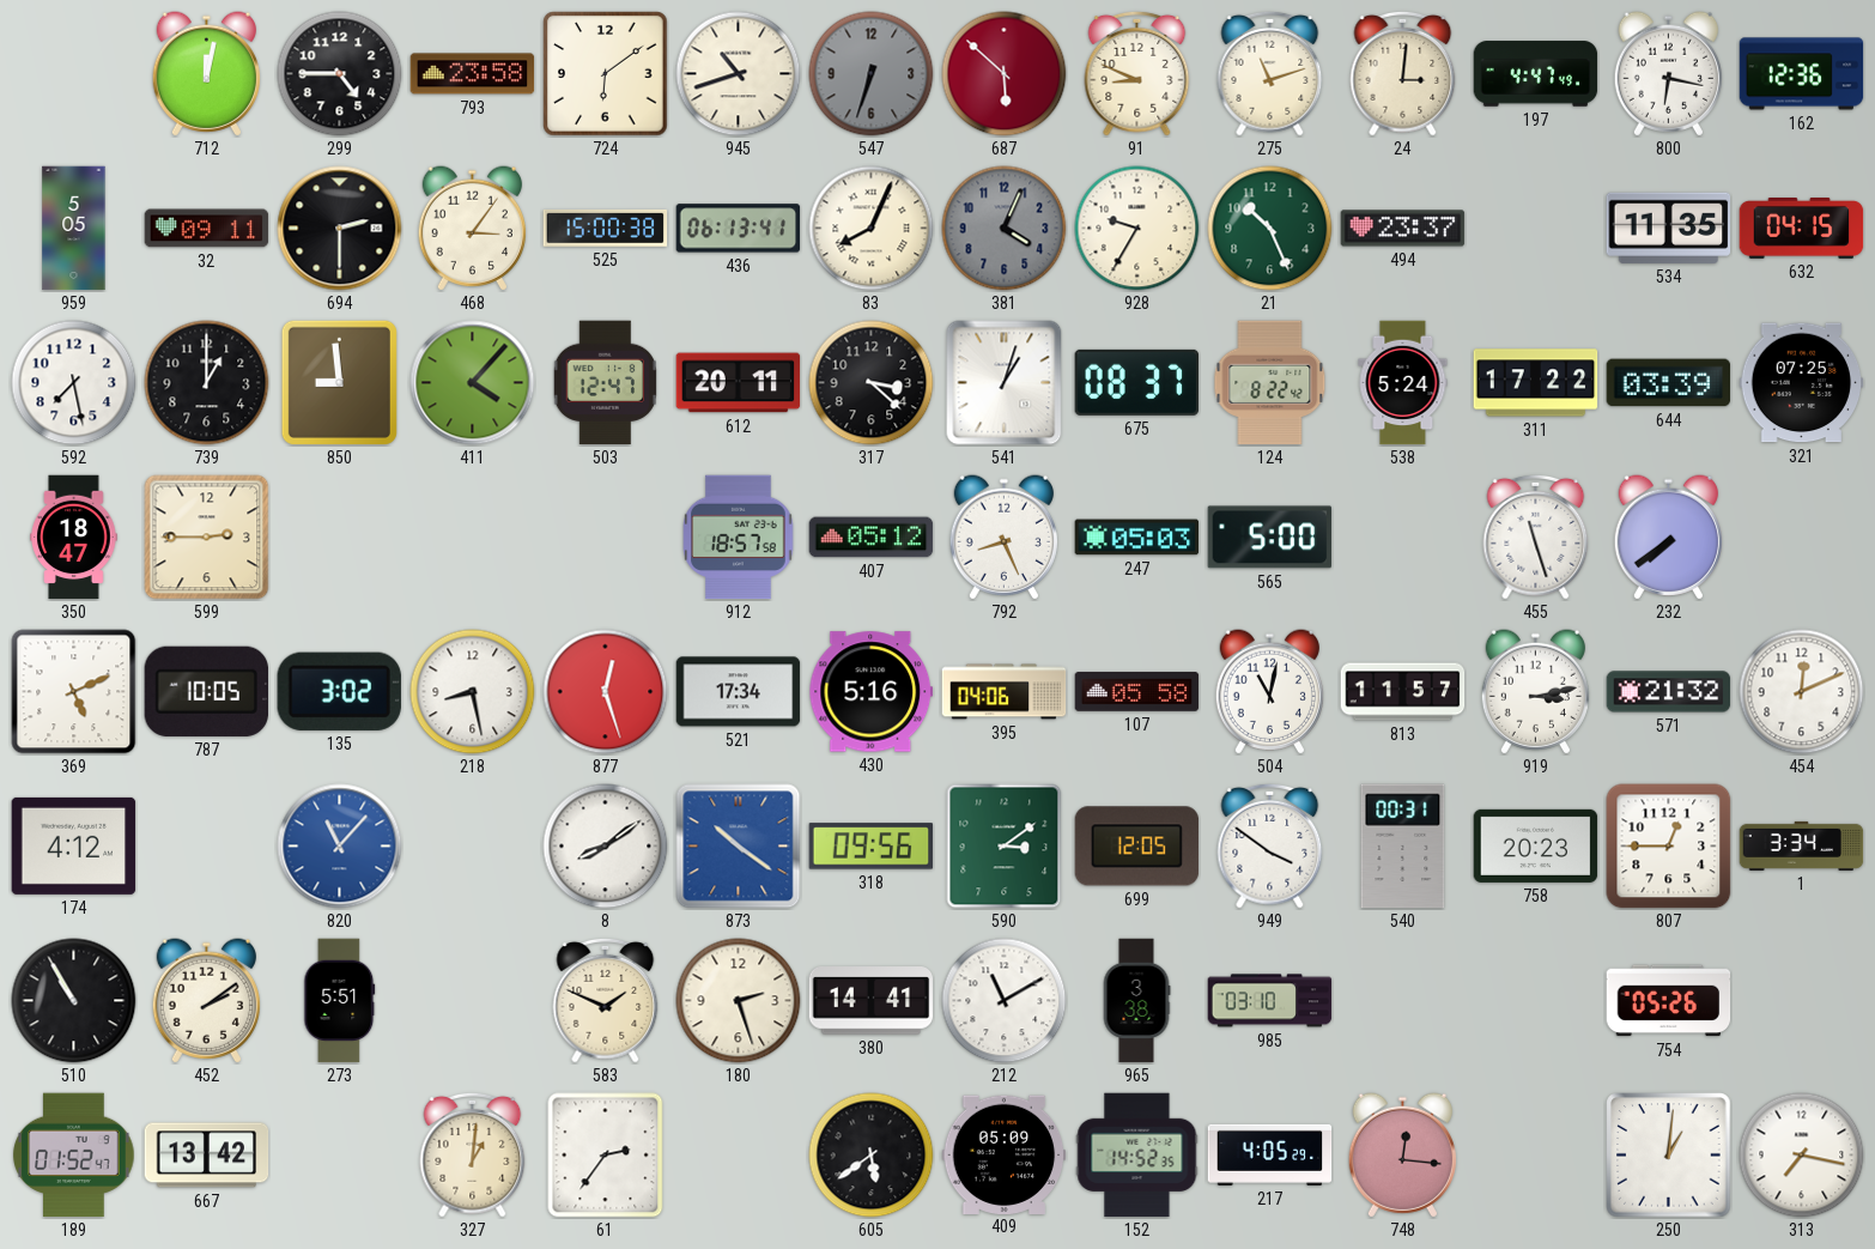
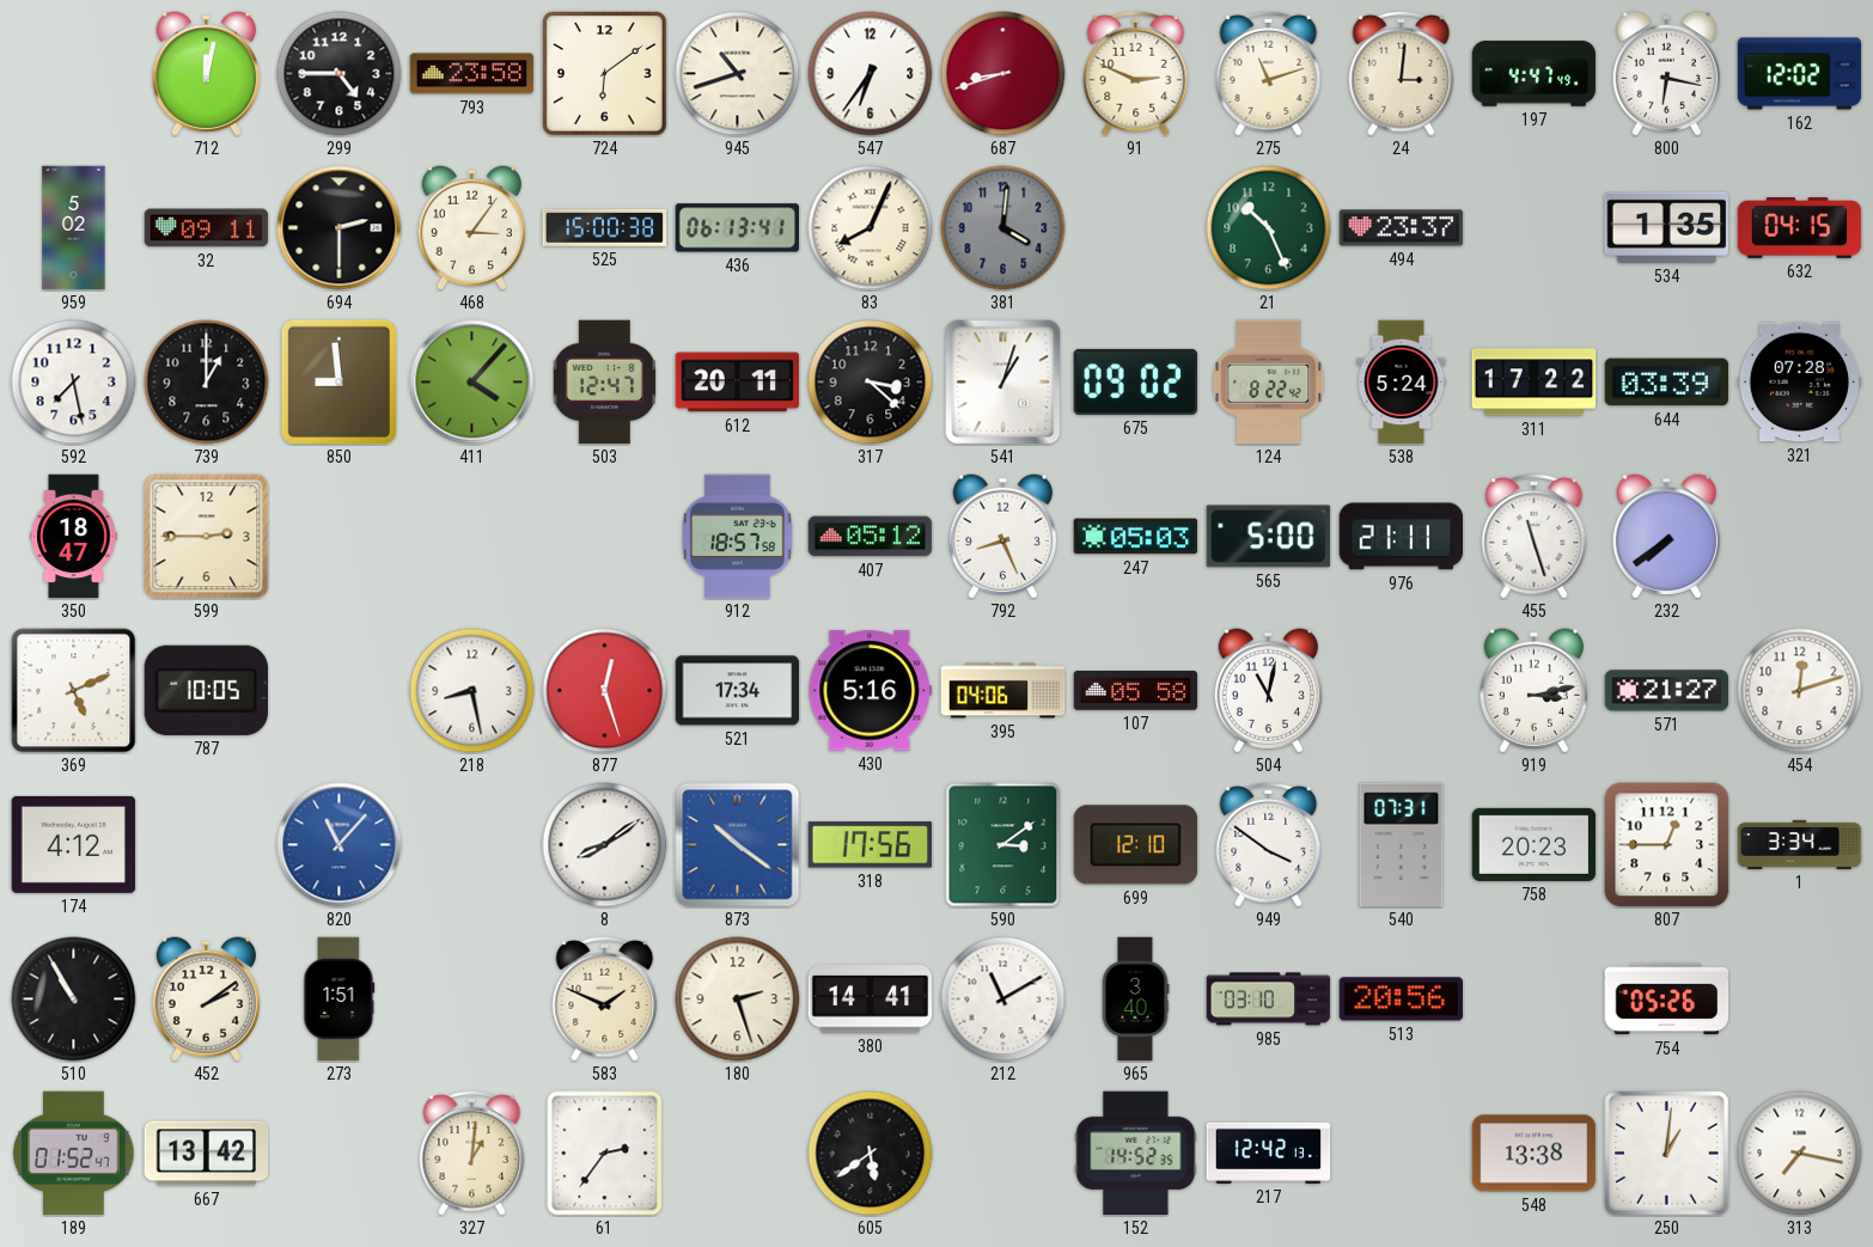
547: 6:33 -> 6:36 (871, 74)
547 dial: grey -> white (871, 74)
687: 5:52 -> 8:42 (1003, 74)
91: 8:49 -> 2:49 (1136, 73)
162: 12:36 -> 12:02 (1800, 74)
959: 5:05 -> 5:02 (74, 228)
381: 4:04 -> 4:01 (1003, 228)
928: 9:35 -> none (1137, 229)
534: 11:35 -> 1:35 (1667, 227)
675: 08:37 -> 09:02 (1136, 381)
321: 07:25 -> 07:28 (1800, 383)
976: none -> 21:11 (1402, 537)
135: 3:02 -> none (339, 691)
813: 11:57 -> none (1403, 692)
571: 21:32 -> 21:27 (1667, 691)
454: 12:11 -> 12:12 (1800, 691)
318: 09:56 -> 17:56 (871, 845)
699: 12:05 -> 12:10 (1136, 845)
540: 00:31 -> 07:31 (1402, 845)
273: 5:51 -> 1:51 (340, 1000)
965: 3:38 -> 3:40 (1135, 1000)
513: none -> 20:56 (1402, 1000)
409: 05:09 -> none (1005, 1154)
217: 4:05 -> 12:42 (1269, 1153)
748: 12:16 -> none (1402, 1156)
548: none -> 13:38 (1535, 1154)
